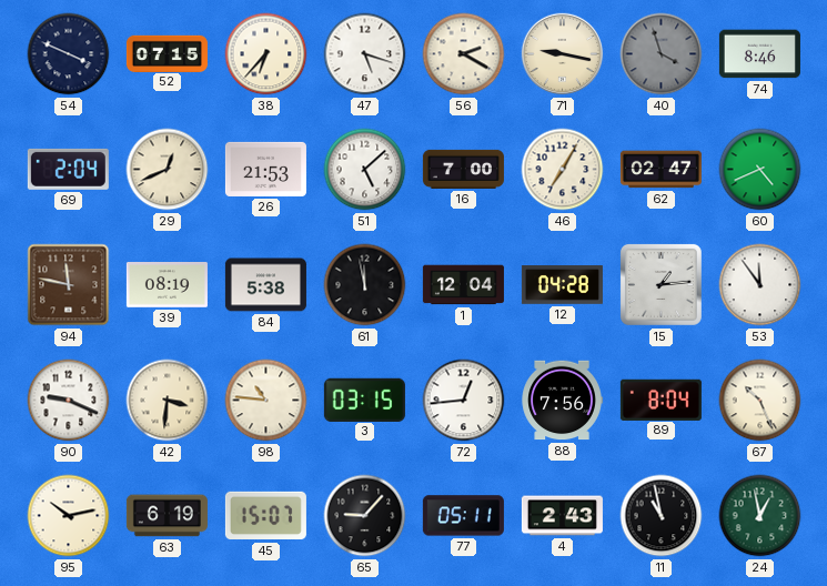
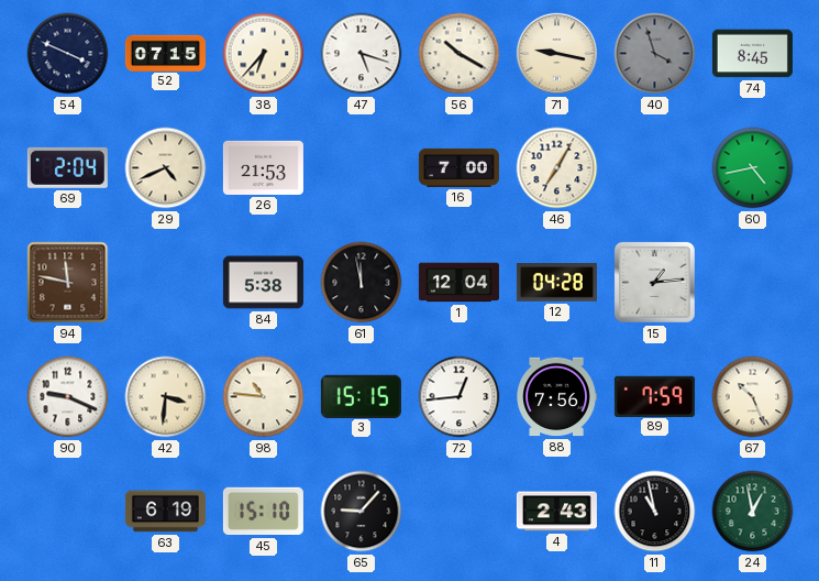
56: 2:20 -> 10:20 (460, 54)
74: 8:46 -> 8:45 (752, 54)
29: 12:41 -> 4:41 (166, 168)
51: 5:08 -> none (365, 170)
62: 02:47 -> none (660, 170)
60: 4:41 -> 4:43 (753, 168)
39: 08:19 -> none (167, 285)
53: 11:54 -> none (760, 285)
3: 03:15 -> 15:15 (361, 396)
89: 8:04 -> 7:59 (654, 396)
95: 10:13 -> none (69, 516)
45: 15:07 -> 15:10 (263, 512)
77: 05:11 -> none (463, 516)
